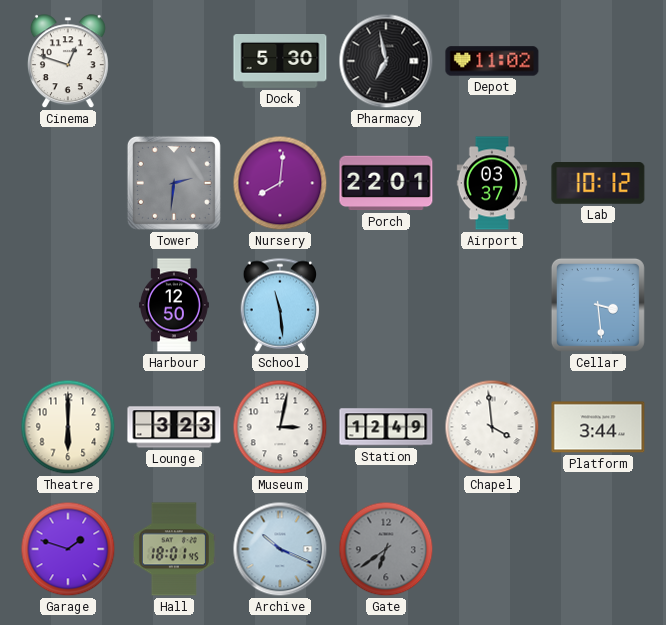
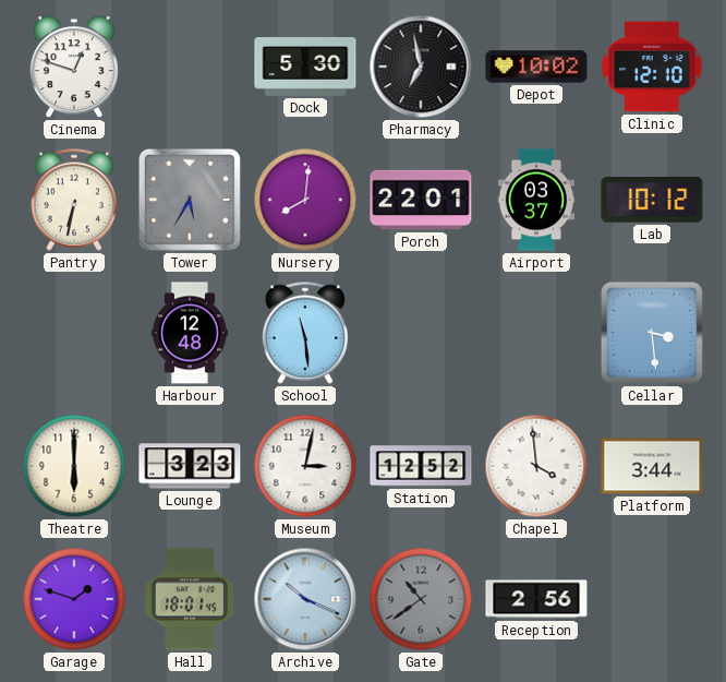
Depot: 11:02 -> 10:02 (536, 67)
Clinic: none -> 12:10 (652, 67)
Pantry: none -> 6:32 (74, 200)
Tower: 2:31 -> 5:35 (190, 200)
Harbour: 12:50 -> 12:48 (190, 333)
Station: 12:49 -> 12:52 (421, 466)
Gate: 6:39 -> 10:39 (421, 599)
Reception: none -> 2:56 (536, 599)
